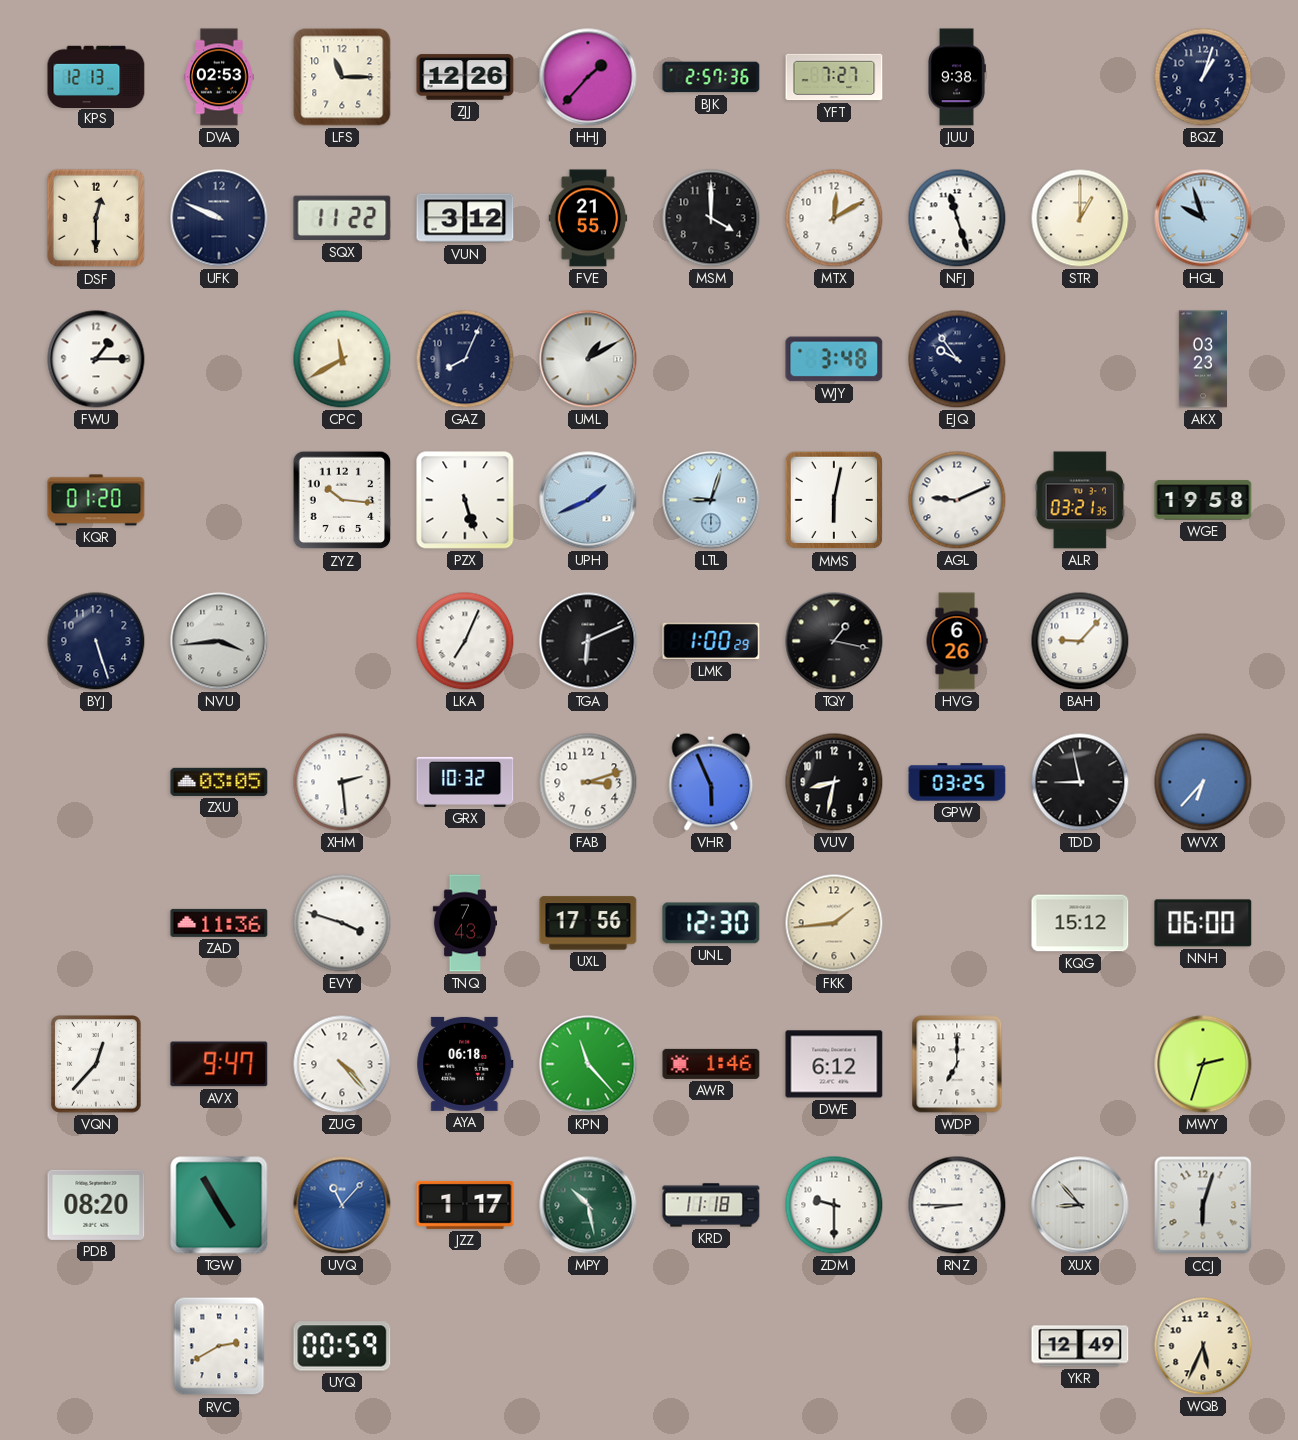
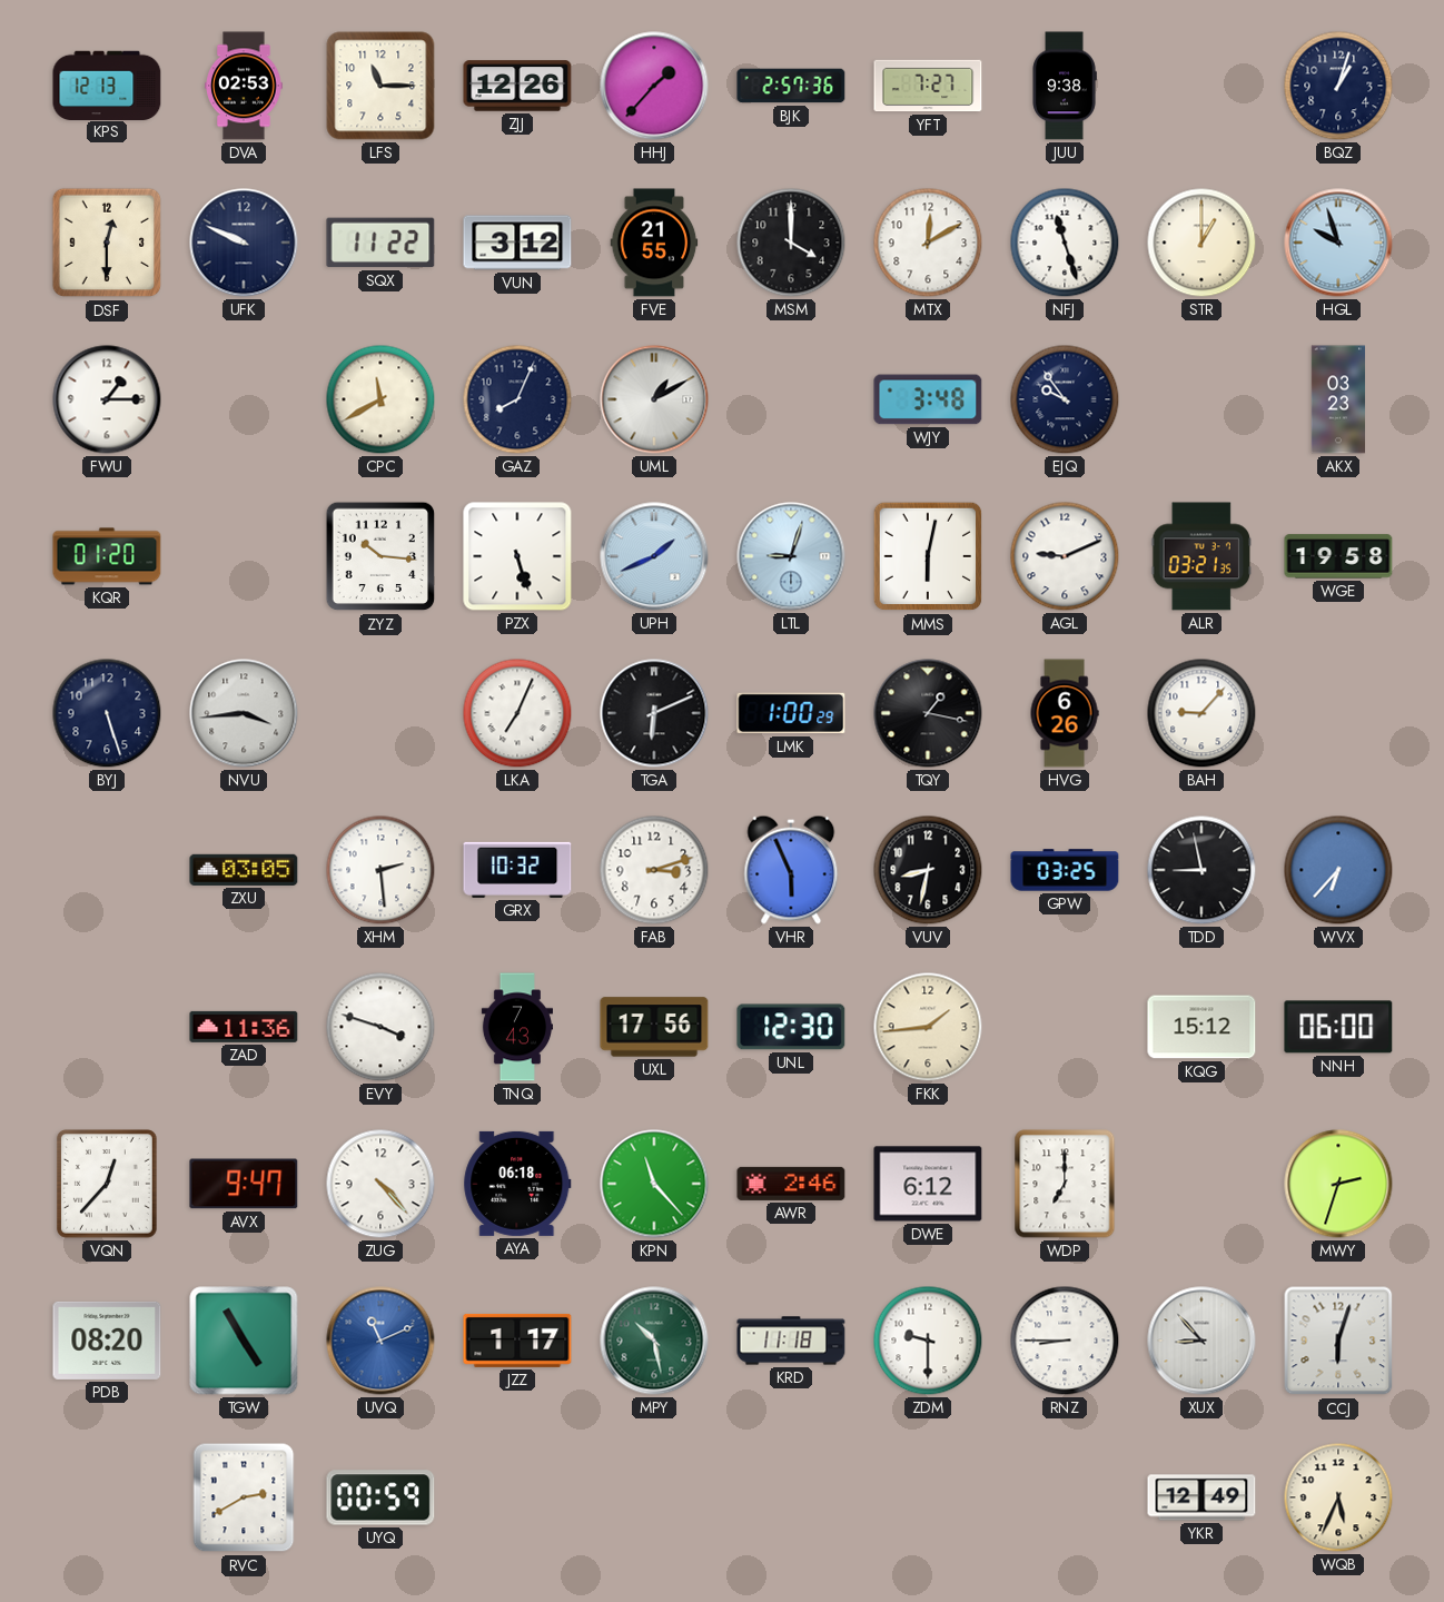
AWR: 1:46 -> 2:46 (791, 1184)
UVQ: 11:07 -> 11:11 (380, 1341)
